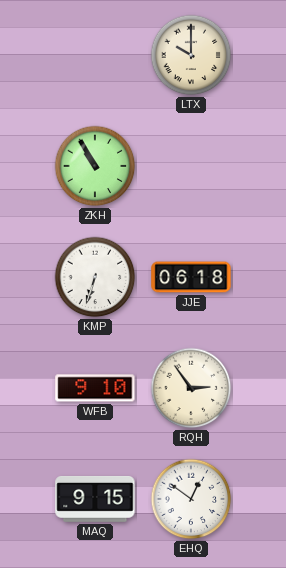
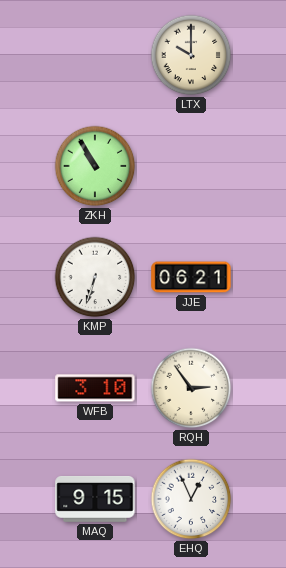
JJE: 06:18 -> 06:21 (191, 277)
WFB: 9:10 -> 3:10 (95, 388)
EHQ: 12:51 -> 12:56 (191, 499)
